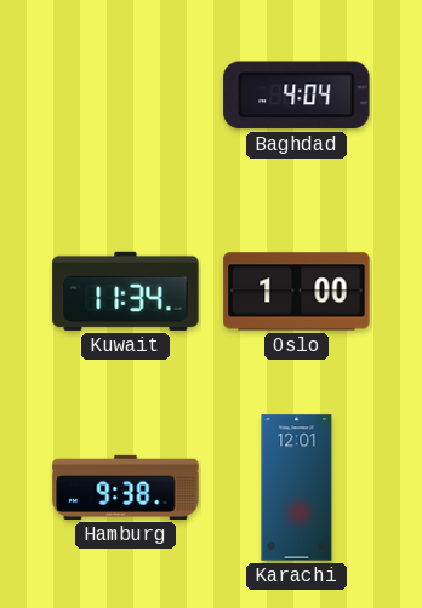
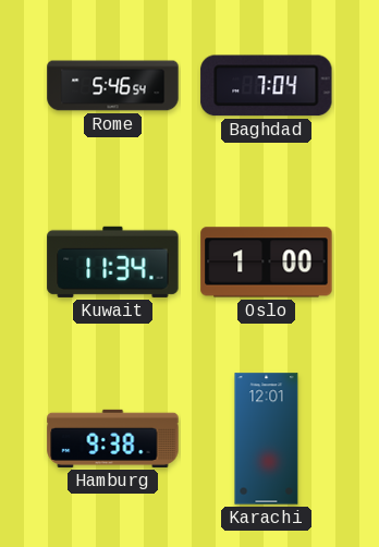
Rome: none -> 5:46 (113, 86)
Baghdad: 4:04 -> 7:04 (267, 86)
